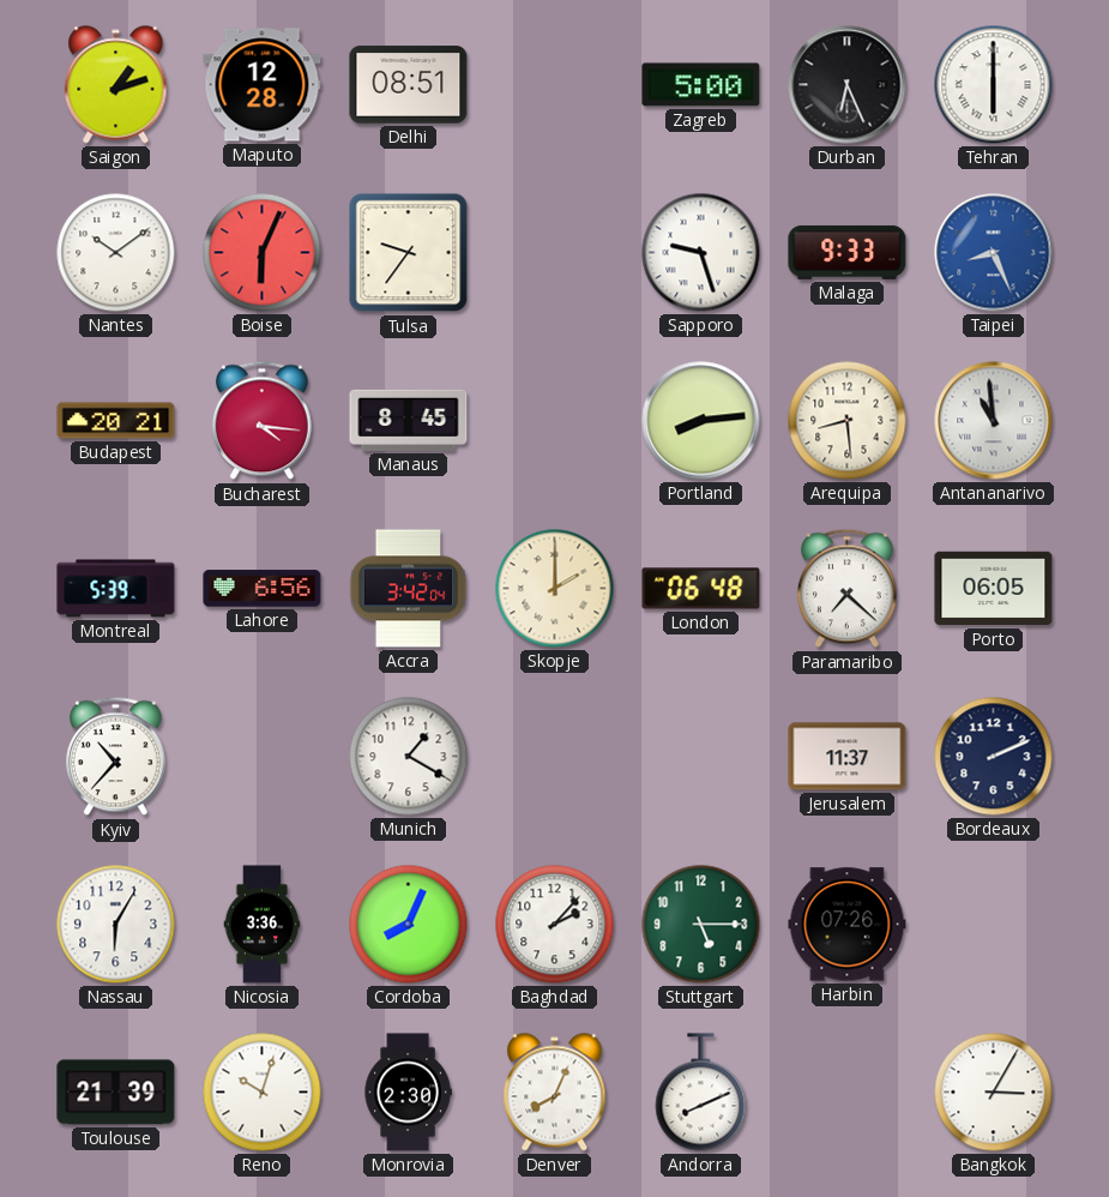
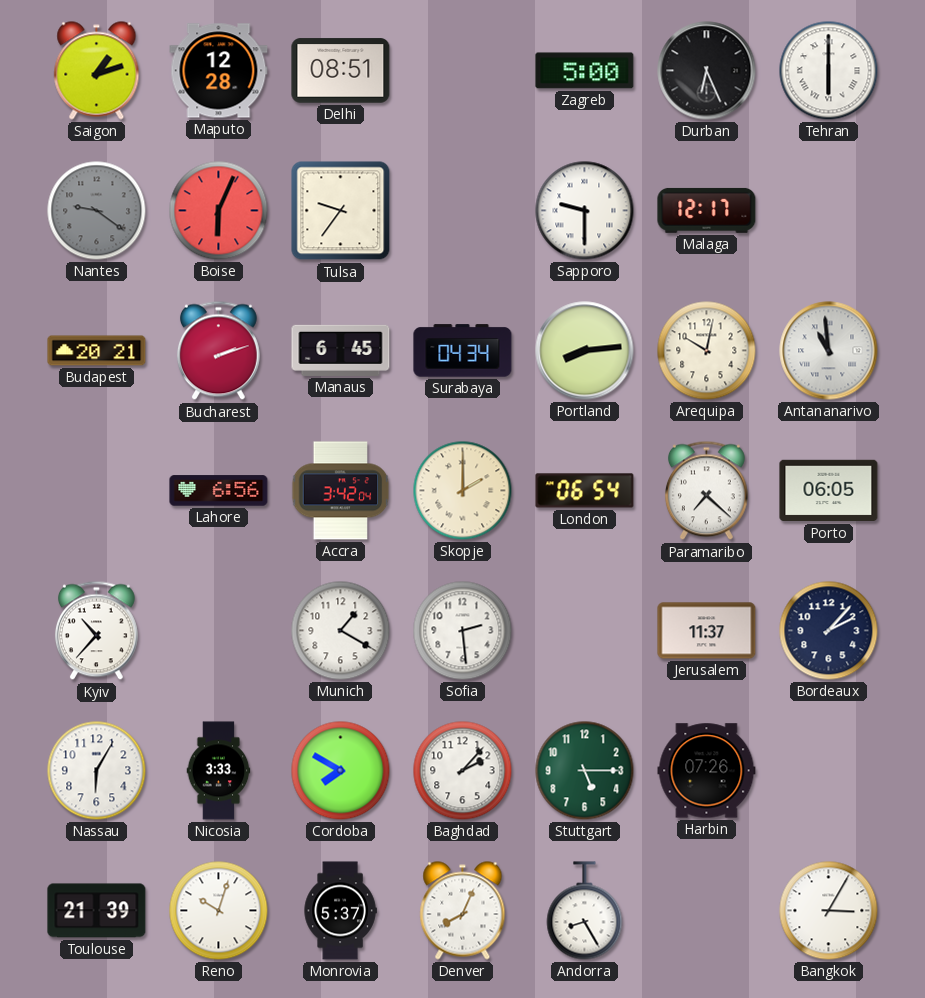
Nantes: 10:09 -> 9:21 (97, 211)
Nantes dial: white -> grey (97, 211)
Sapporo: 9:27 -> 9:30 (585, 211)
Malaga: 9:33 -> 12:17 (707, 210)
Taipei: 8:26 -> none (994, 253)
Bucharest: 4:16 -> 2:12 (218, 351)
Manaus: 8:45 -> 6:45 (341, 350)
Surabaya: none -> 04:34 (463, 351)
Arequipa: 8:29 -> 10:02 (707, 351)
Montreal: 5:39 -> none (116, 589)
London: 06:48 -> 06:54 (585, 491)
Sofia: none -> 2:29 (463, 631)
Bordeaux: 2:11 -> 2:07 (829, 631)
Nicosia: 3:36 -> 3:33 (219, 771)
Cordoba: 8:04 -> 7:50 (341, 771)
Monrovia: 2:30 -> 5:37 (340, 911)
Andorra: 8:11 -> 8:25 (585, 911)
